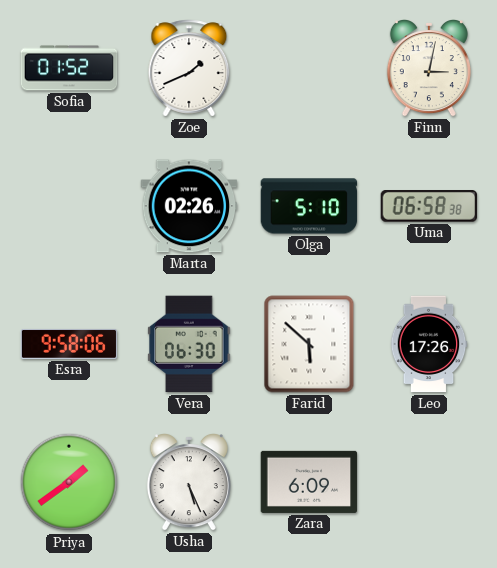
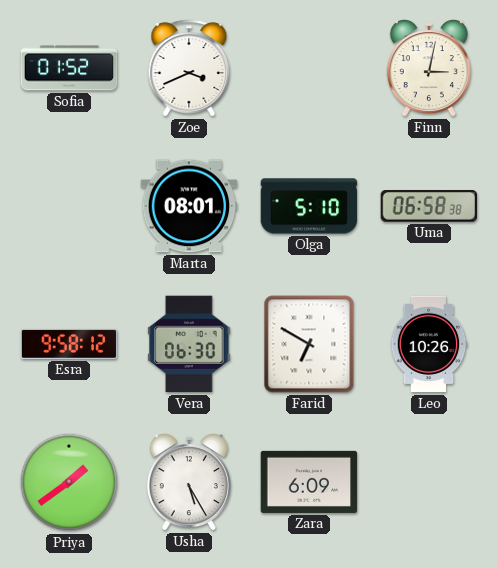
Zoe: 1:41 -> 3:41 (189, 68)
Marta: 02:26 -> 08:01 (189, 206)
Esra: 9:58:06 -> 9:58:12 (69, 344)
Farid: 5:52 -> 6:50 (309, 344)
Leo: 17:26 -> 10:26 (429, 344)
Usha: 5:26 -> 5:25 (189, 483)
